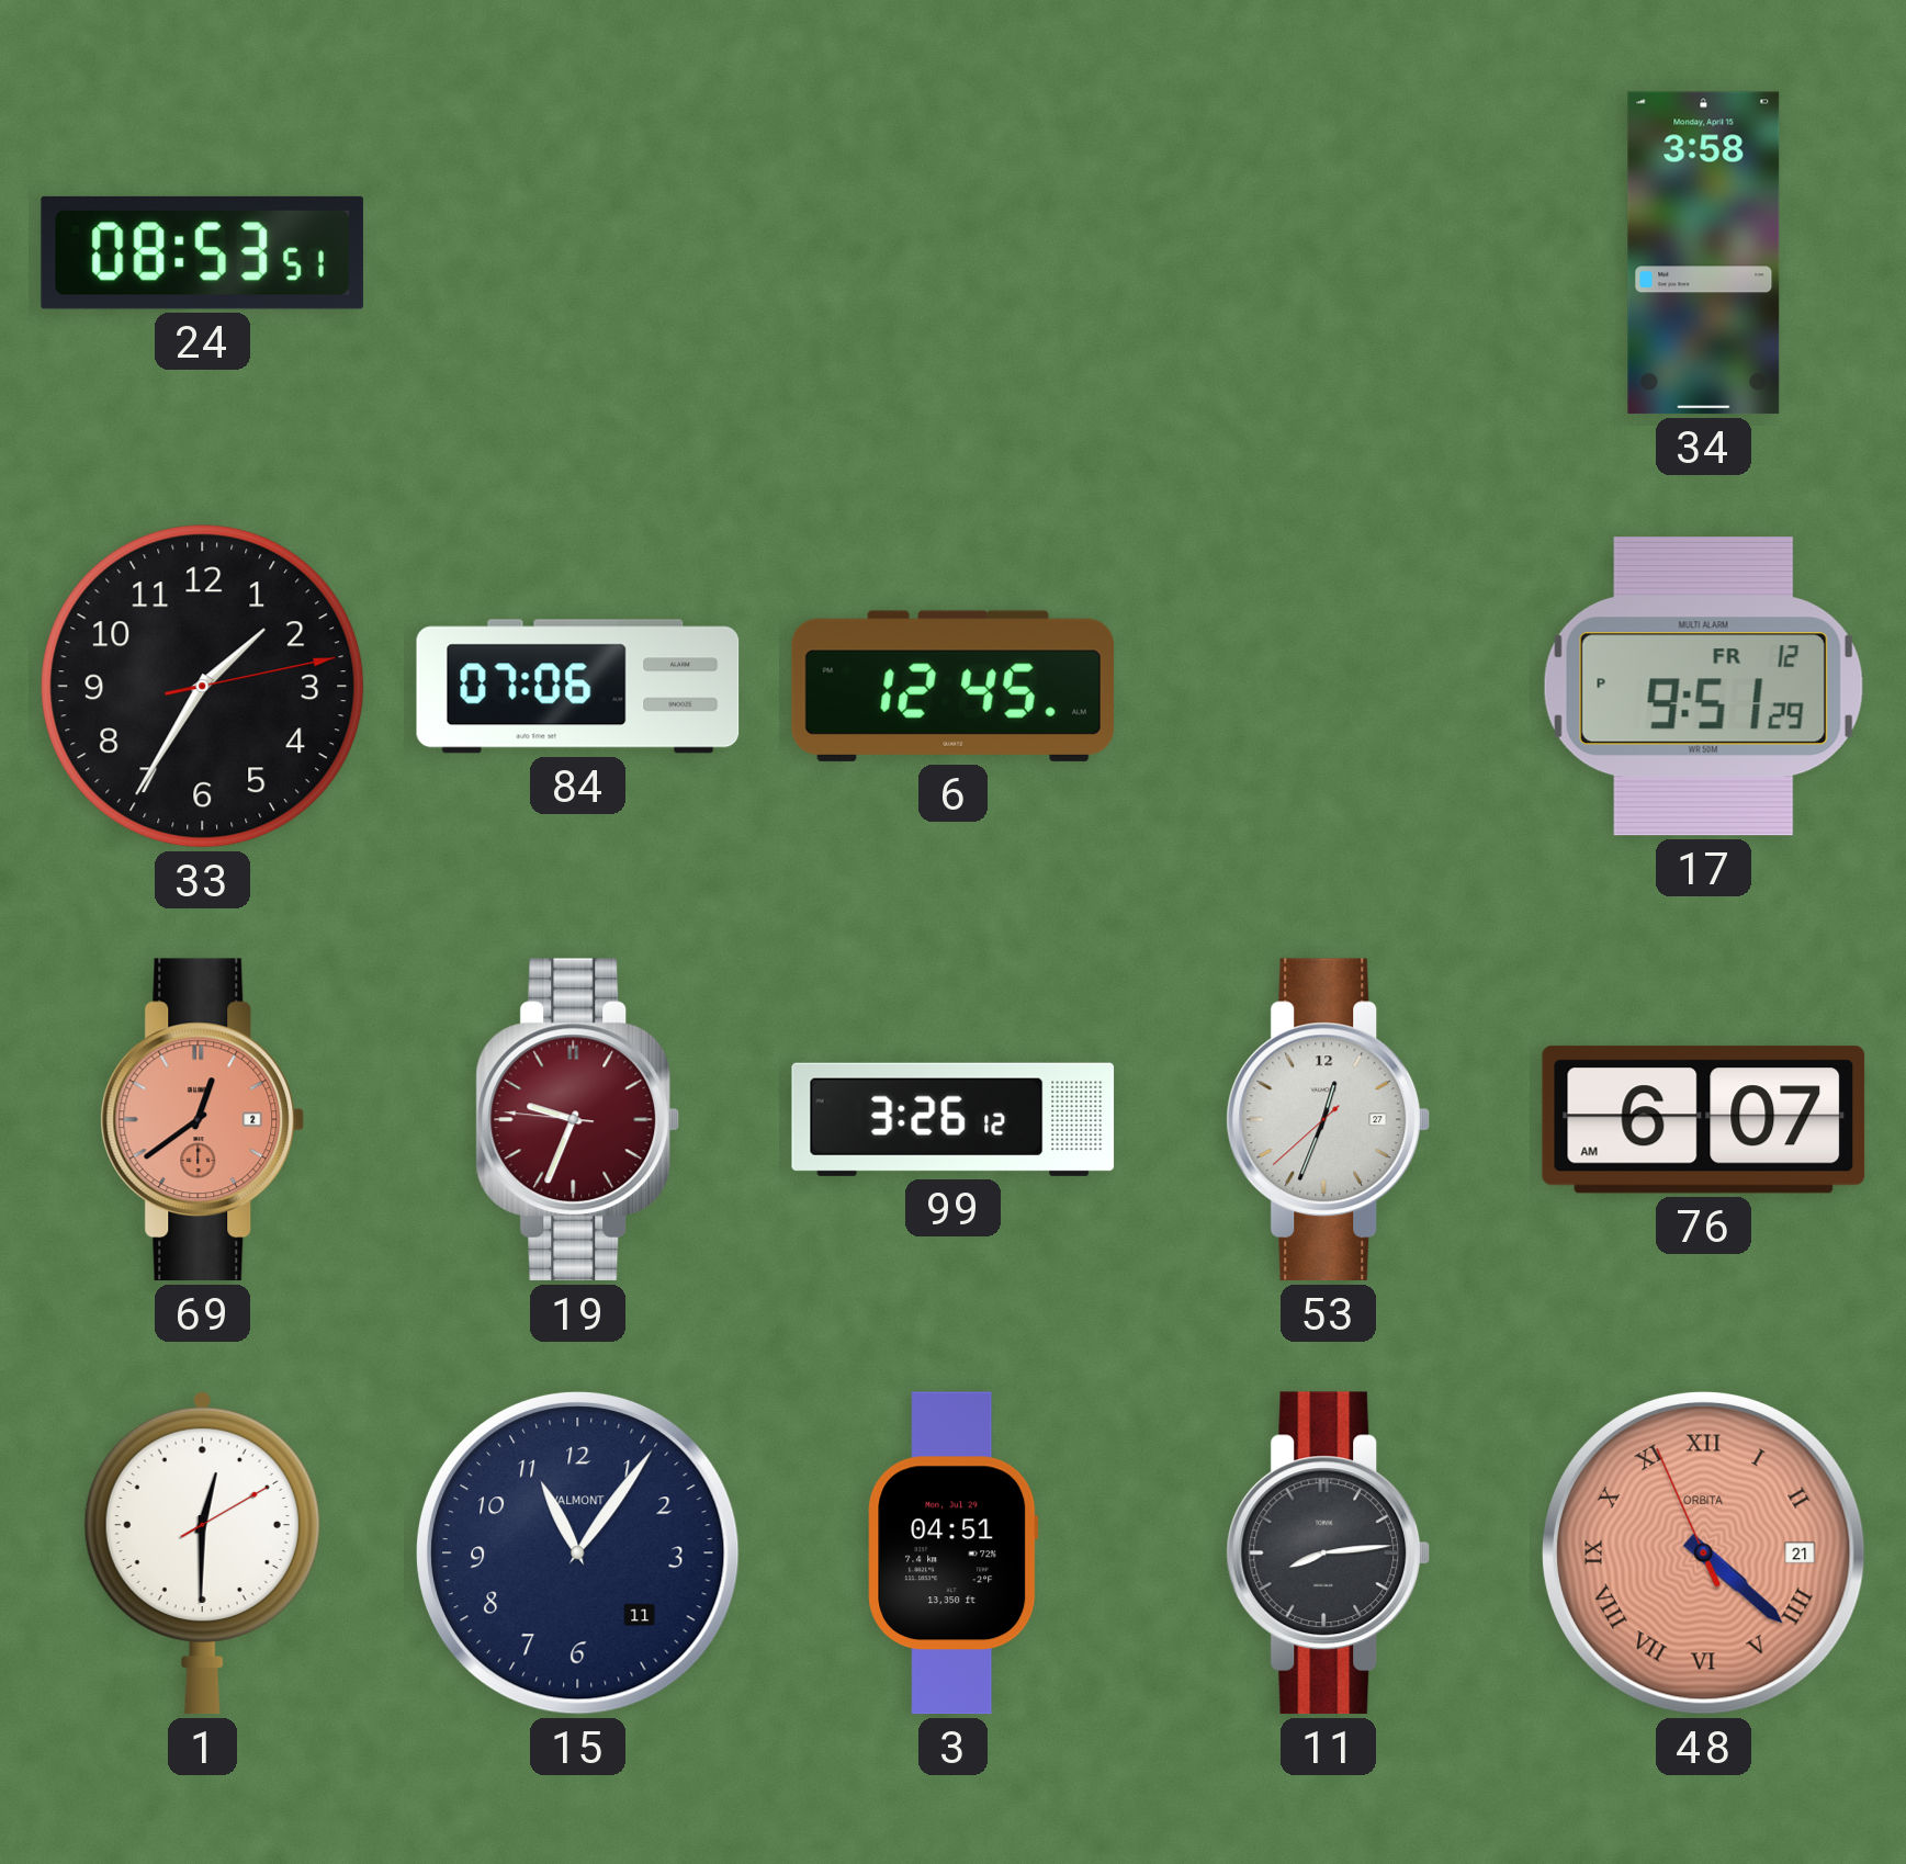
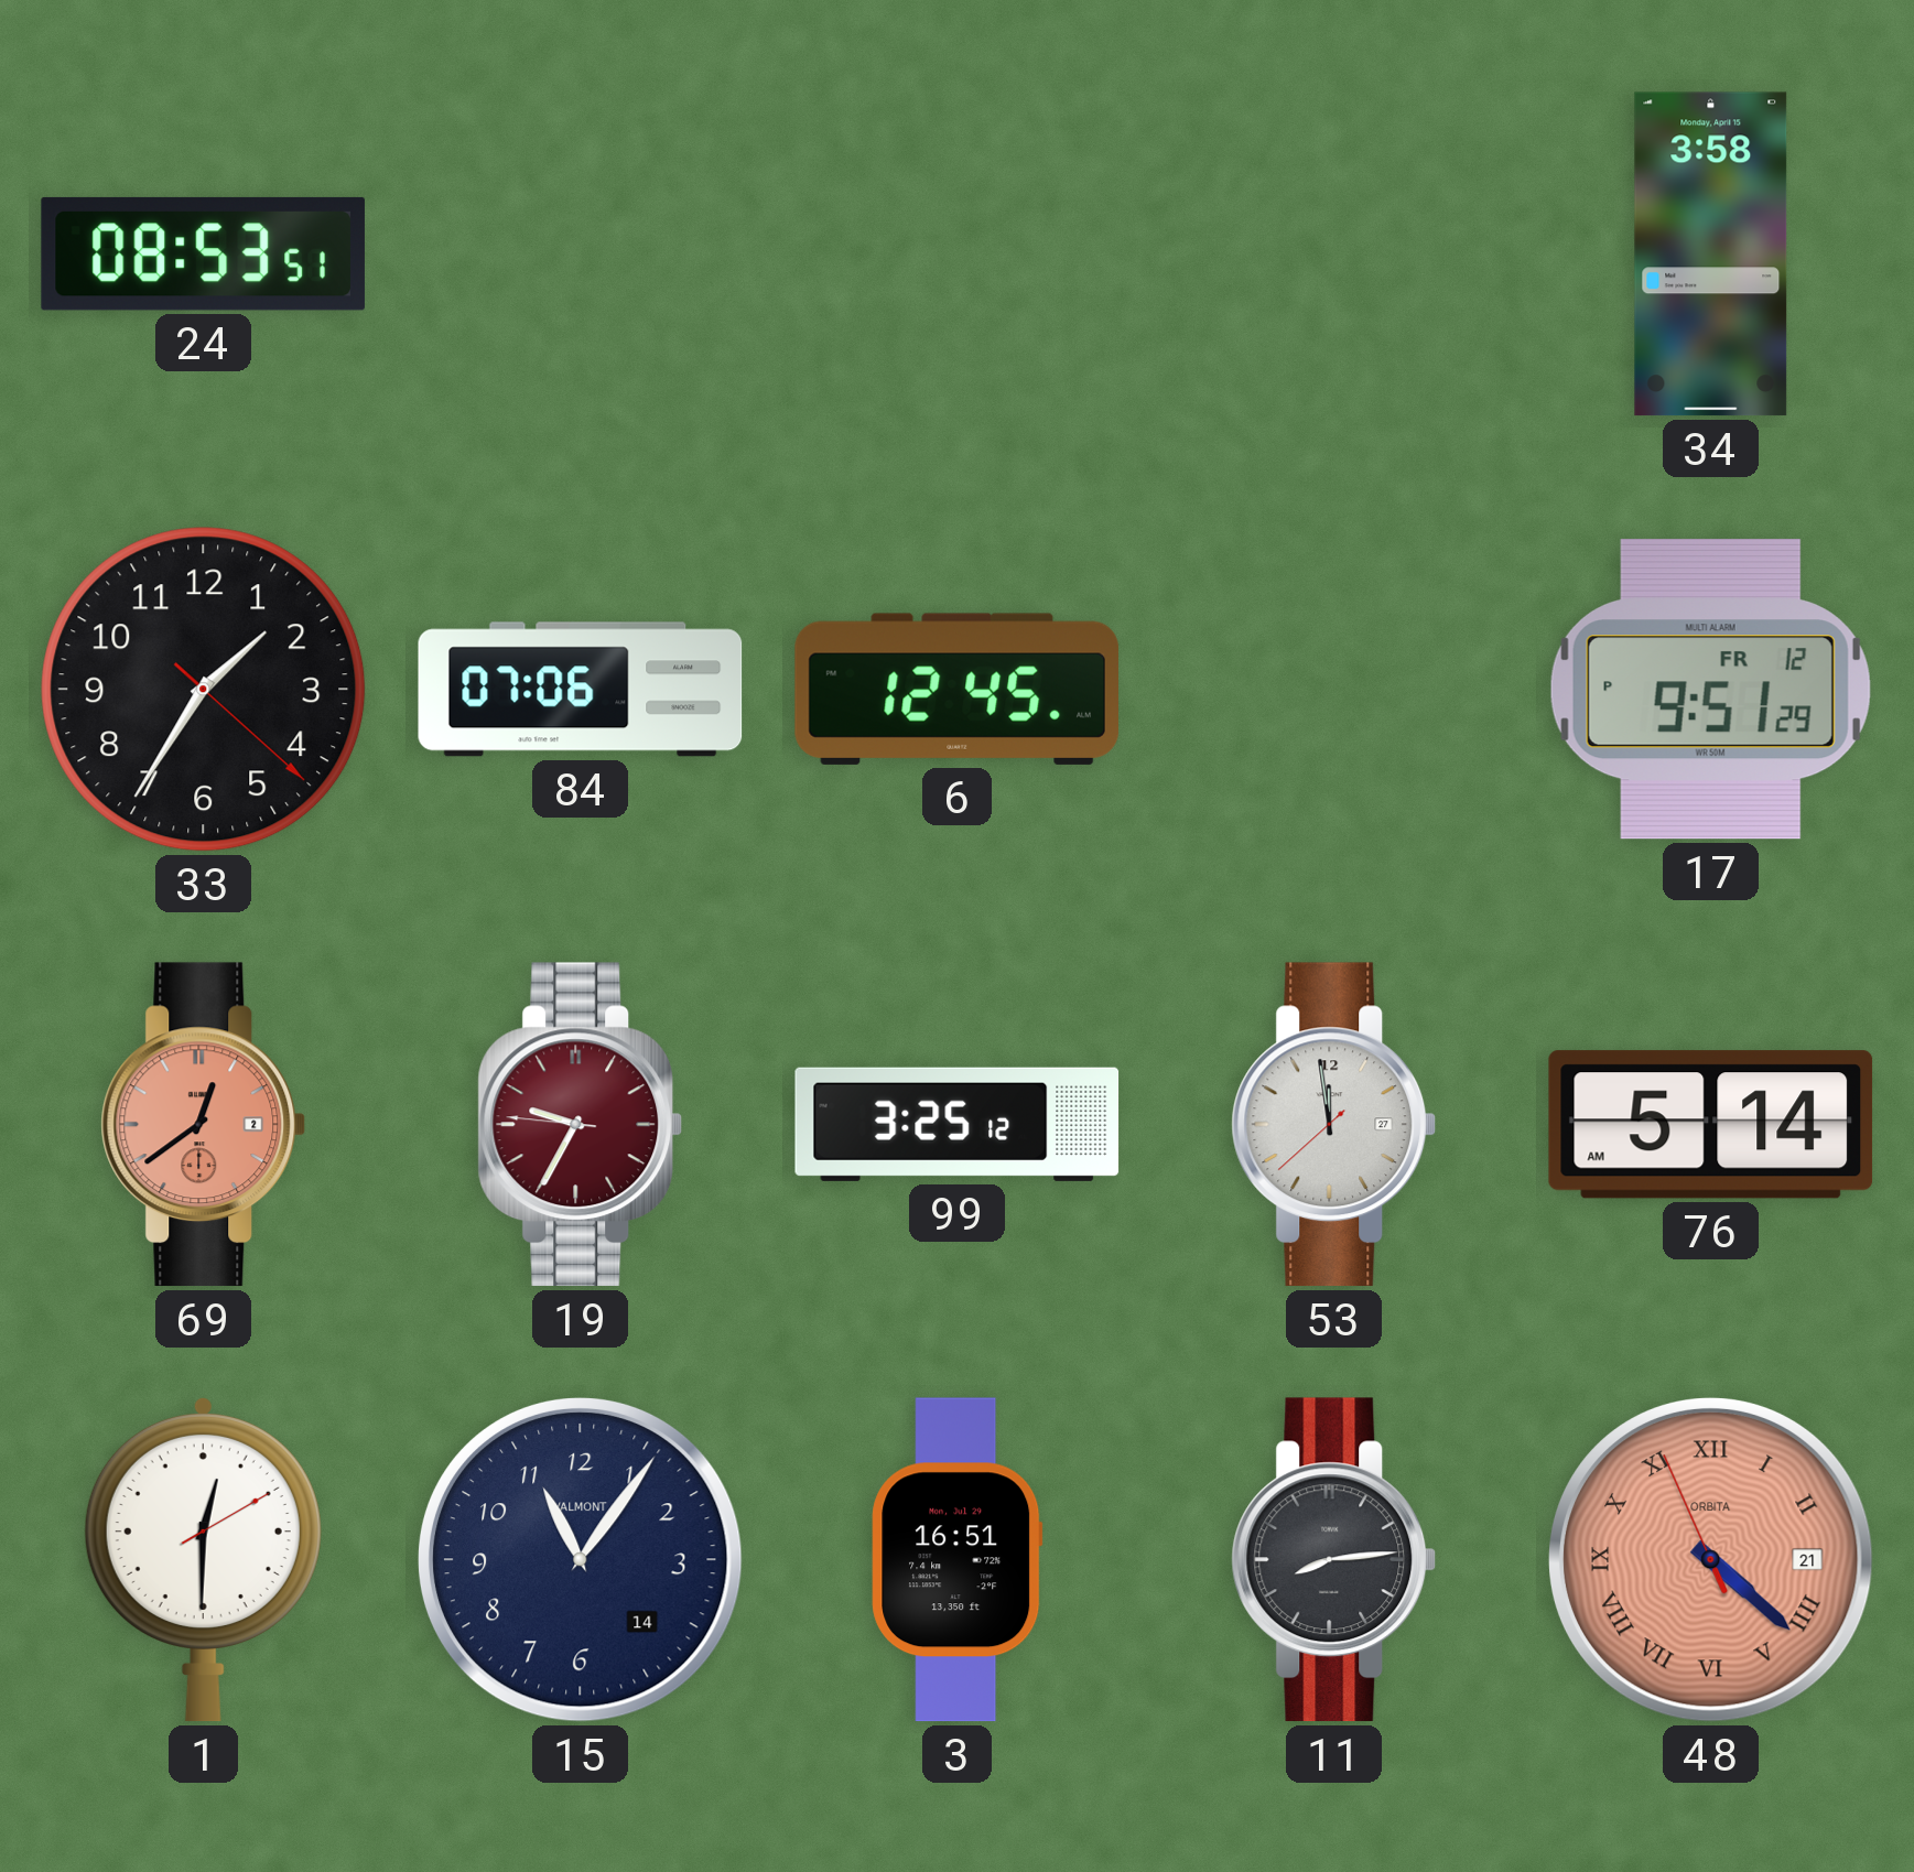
33: 1:35:13 -> 1:35:22 (204, 690)
19: 9:33 -> 9:34 (581, 1125)
99: 3:26 -> 3:25 (958, 1124)
53: 12:33 -> 11:58 (1334, 1125)
76: 6:07 -> 5:14 (1711, 1125)
15 date: 11 -> 14 (580, 1559)
3: 04:51 -> 16:51 (958, 1560)
